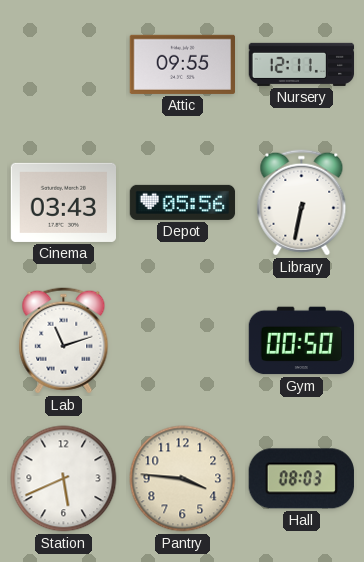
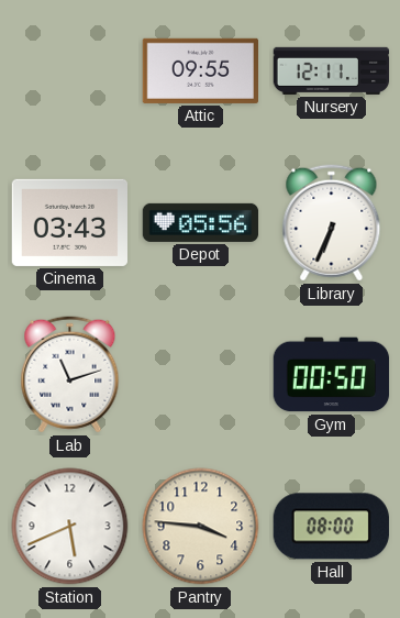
Library: 6:32 -> 6:34 (332, 223)
Hall: 08:03 -> 08:00 (331, 527)
